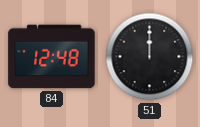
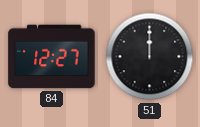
84: 12:48 -> 12:27 (52, 57)
